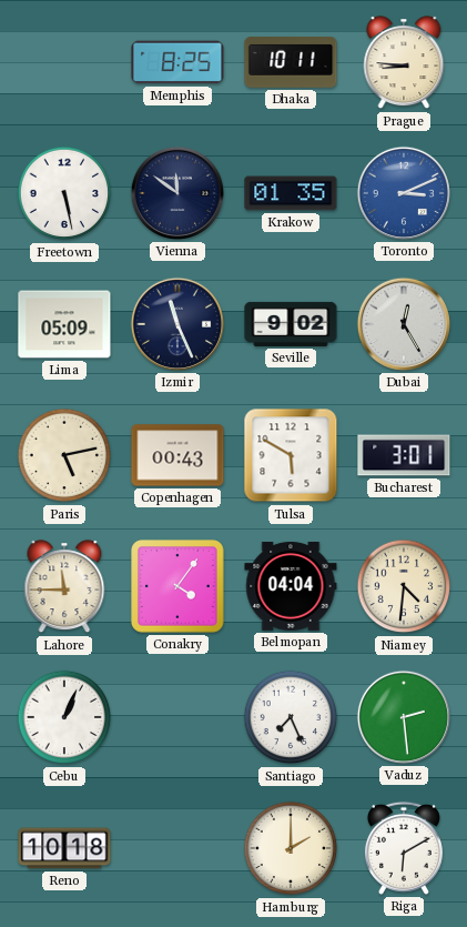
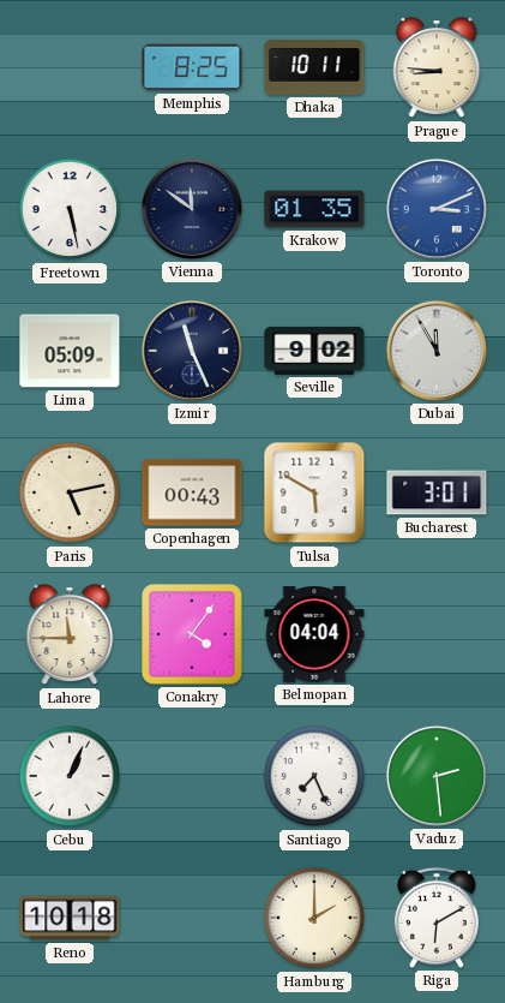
Dubai: 12:25 -> 11:55 (437, 351)
Niamey: 4:31 -> none (404, 586)
